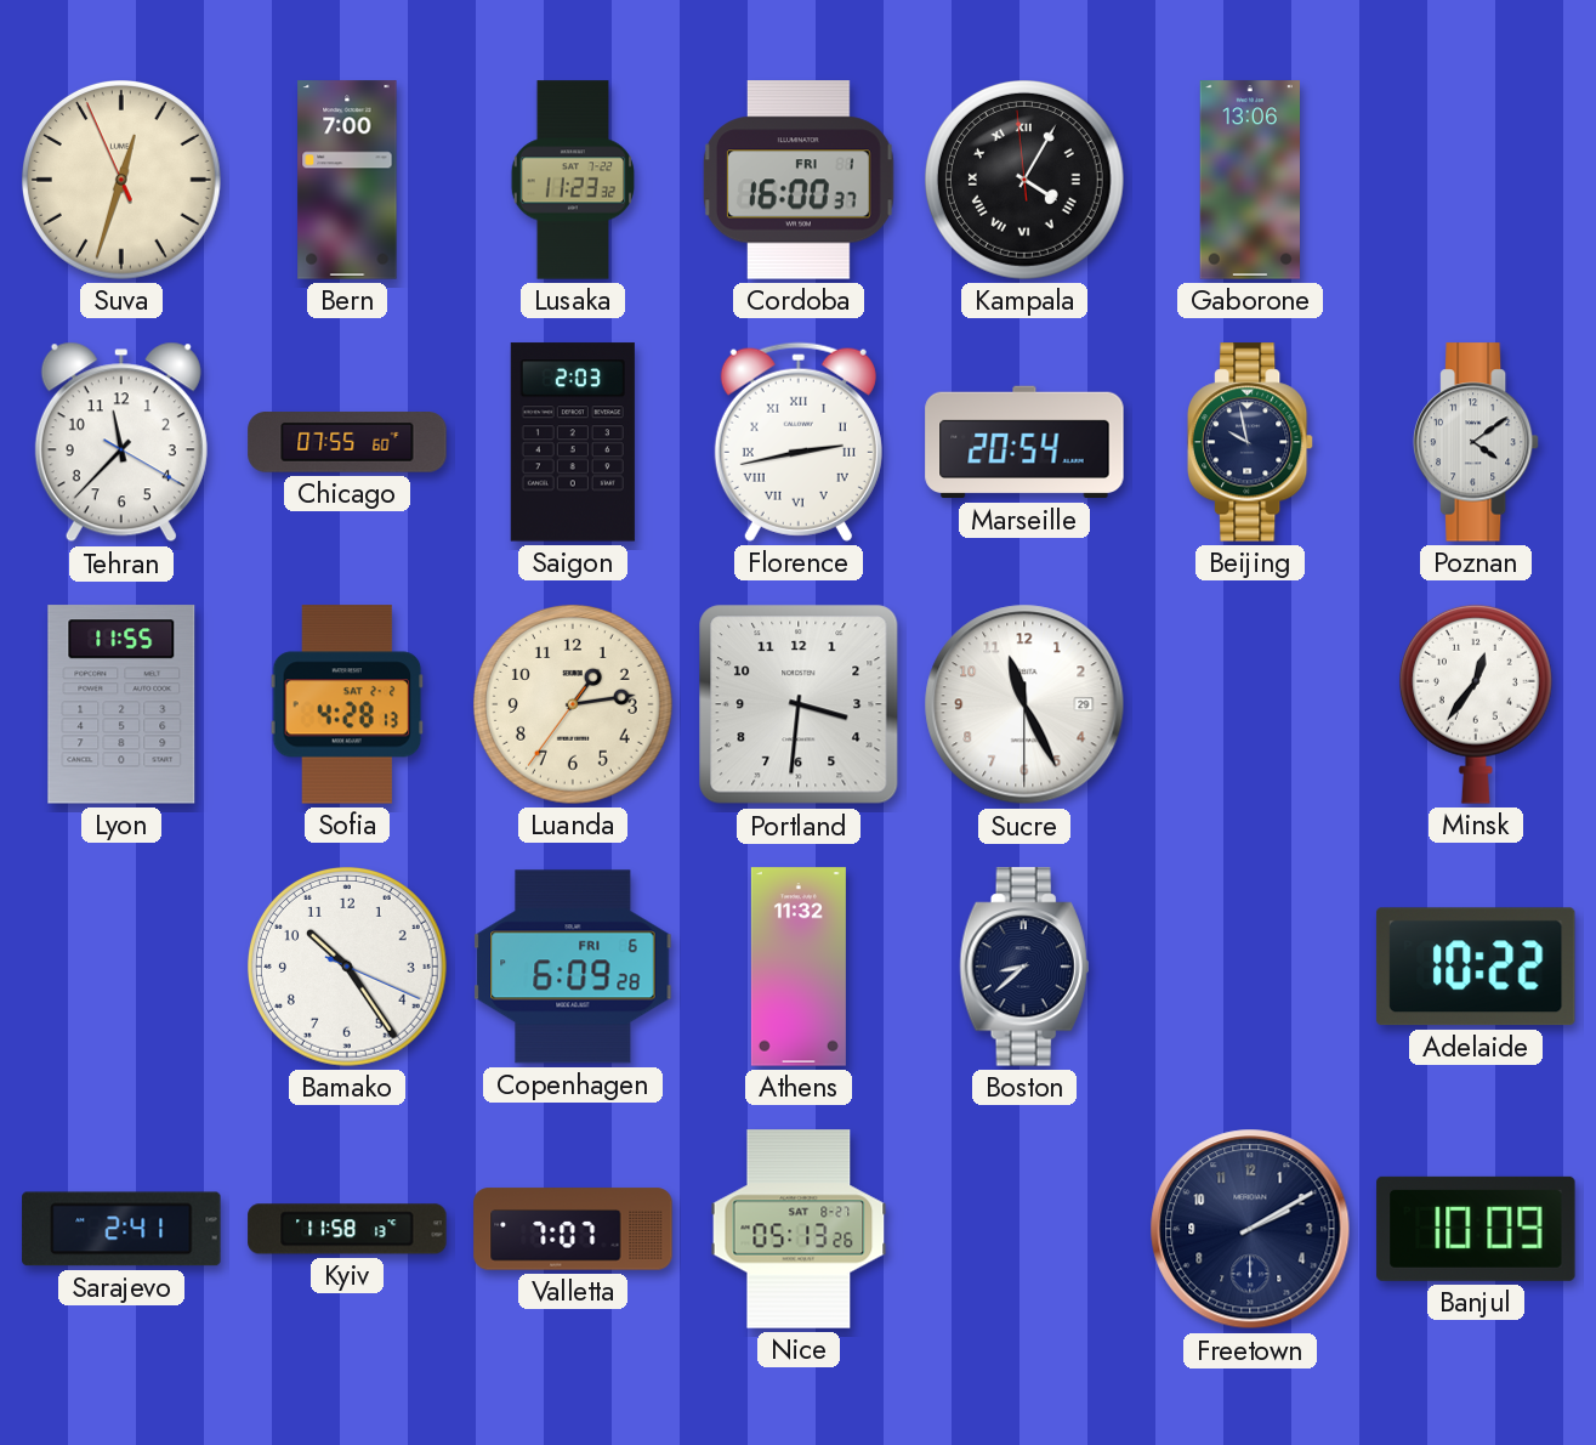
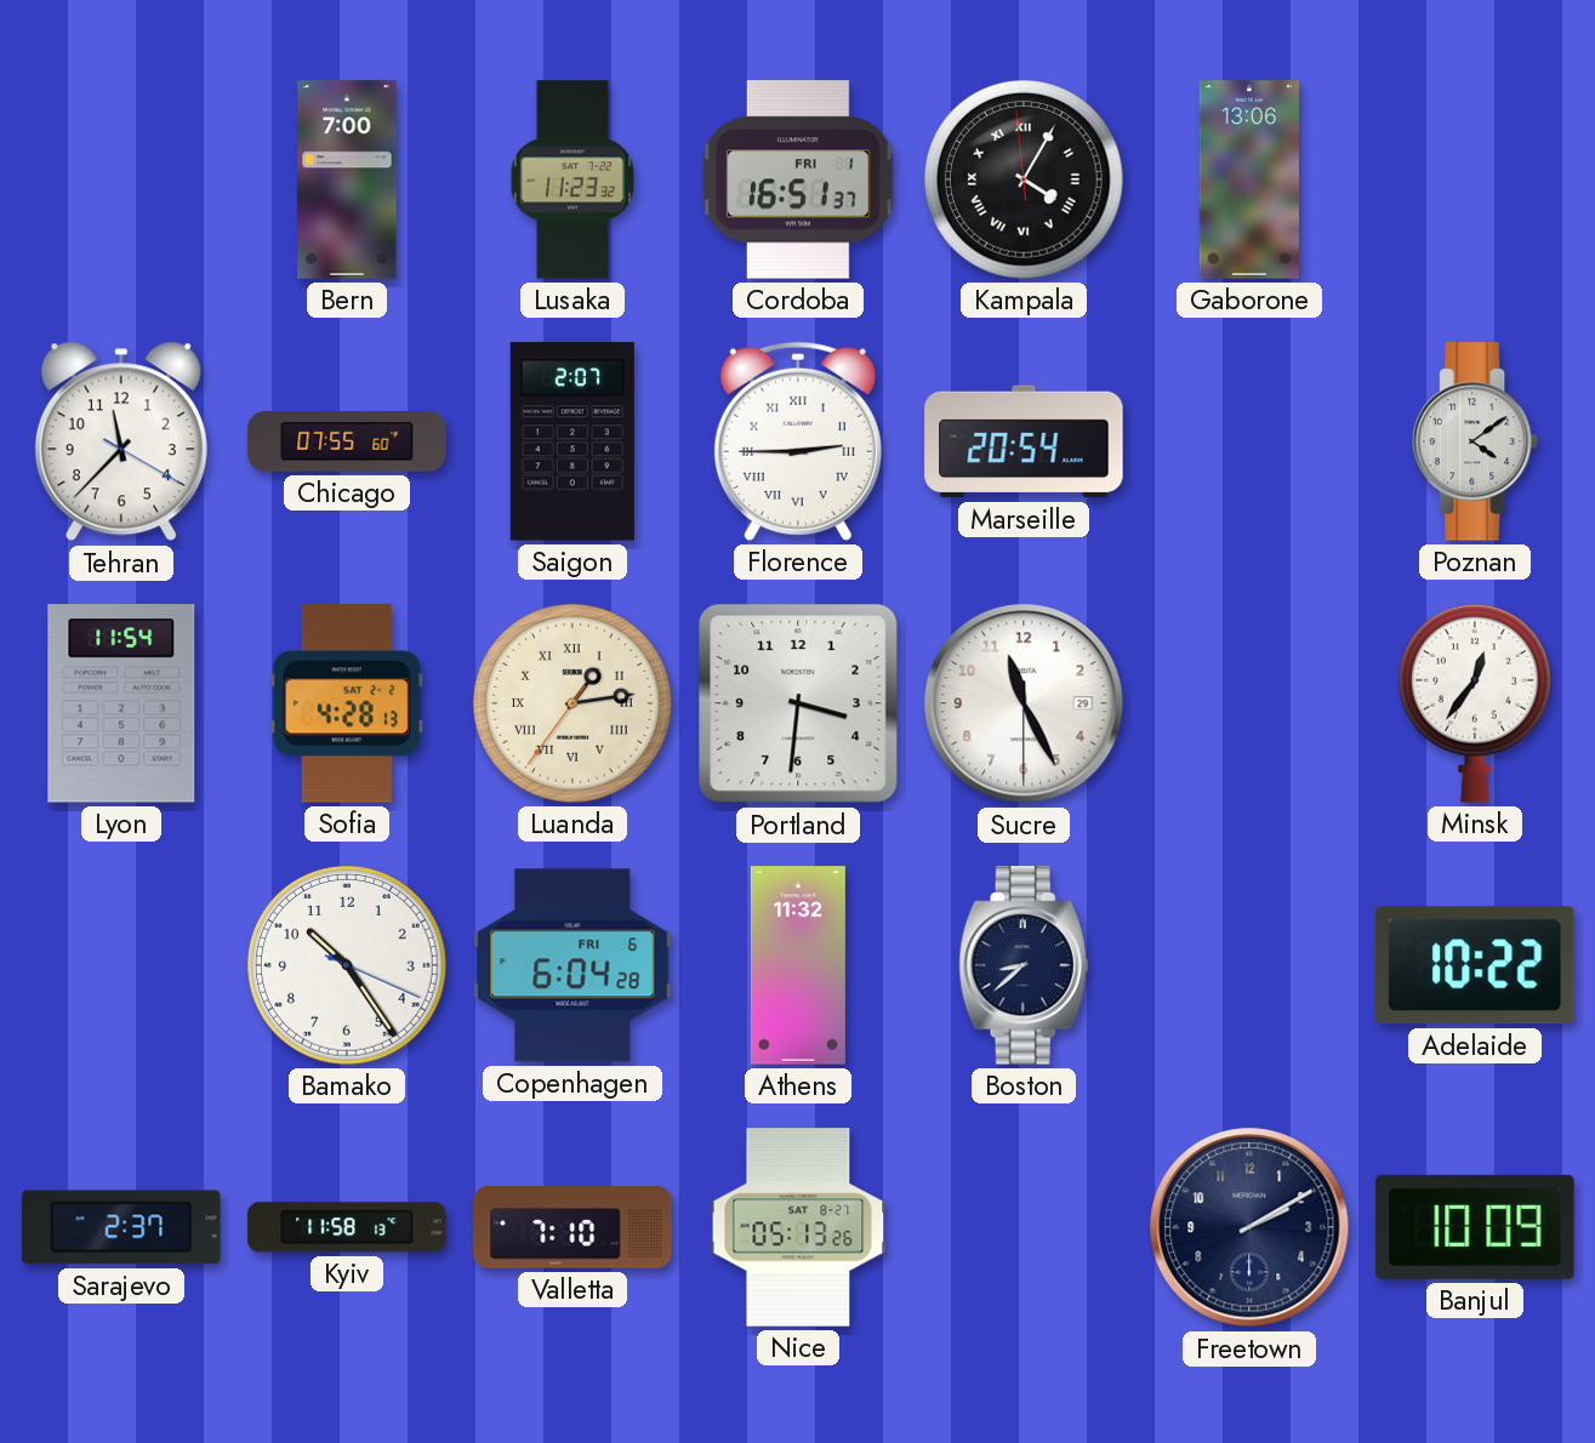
Suva: 12:32 -> none (123, 181)
Cordoba: 16:00 -> 16:51 (798, 179)
Saigon: 2:03 -> 2:07 (573, 441)
Florence: 2:43 -> 2:45 (798, 441)
Beijing: 9:58 -> none (1250, 442)
Lyon: 11:55 -> 11:54 (121, 703)
Luanda numerals: Arabic -> Roman (574, 705)
Copenhagen: 6:09 -> 6:04 (573, 965)
Sarajevo: 2:41 -> 2:37 (121, 1227)
Valletta: 7:07 -> 7:10 (573, 1227)
